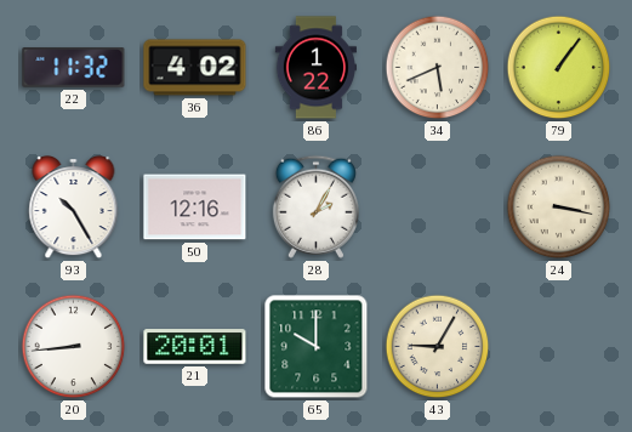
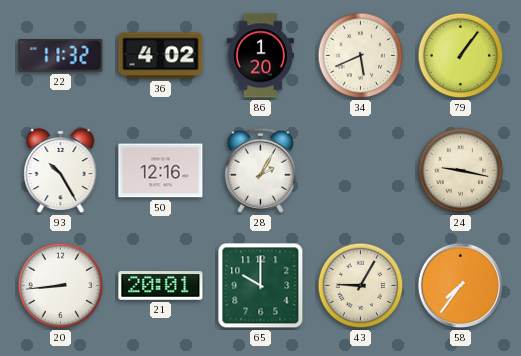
86: 1:22 -> 1:20 (260, 56)
24: 3:17 -> 9:17 (461, 171)
58: none -> 7:36 (461, 286)
